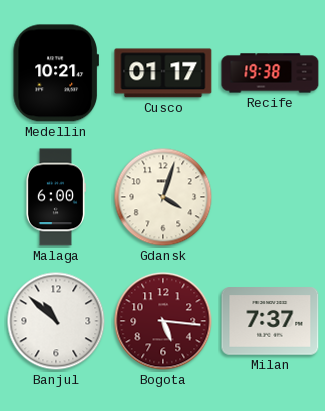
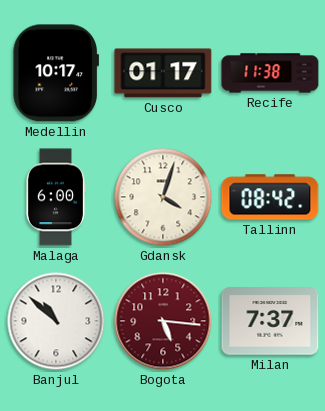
Medellin: 10:21 -> 10:17 (56, 73)
Recife: 19:38 -> 11:38 (270, 73)
Tallinn: none -> 08:42 (270, 197)
